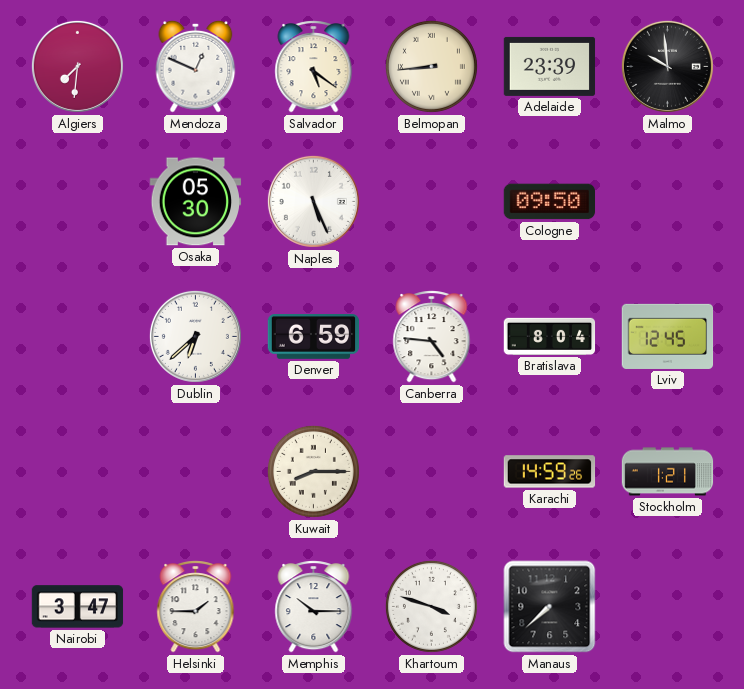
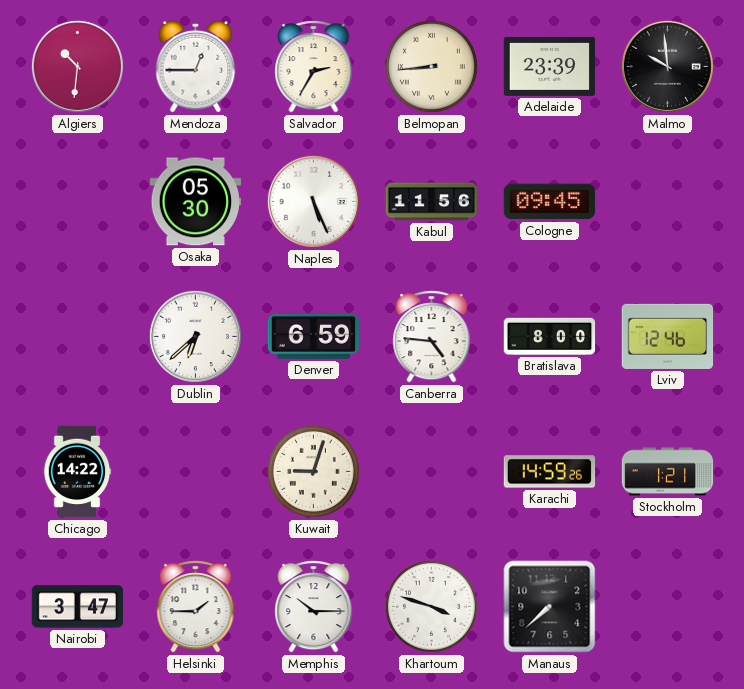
Algiers: 7:31 -> 10:31 (77, 66)
Mendoza: 12:49 -> 12:45 (196, 66)
Salvador: 5:21 -> 2:35 (314, 67)
Kabul: none -> 11:56 (432, 202)
Cologne: 09:50 -> 09:45 (550, 202)
Bratislava: 8:04 -> 8:00 (550, 336)
Lviv: 12:45 -> 12:46 (668, 336)
Chicago: none -> 14:22 (77, 472)
Kuwait: 8:15 -> 9:03 (313, 471)
